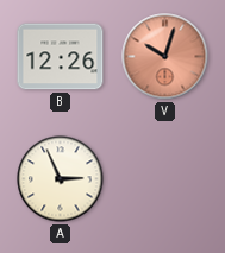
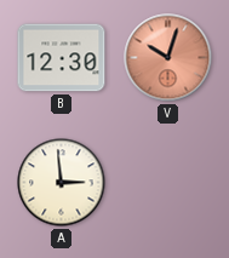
B: 12:26 -> 12:30 (62, 58)
A: 2:56 -> 2:59 (62, 183)
